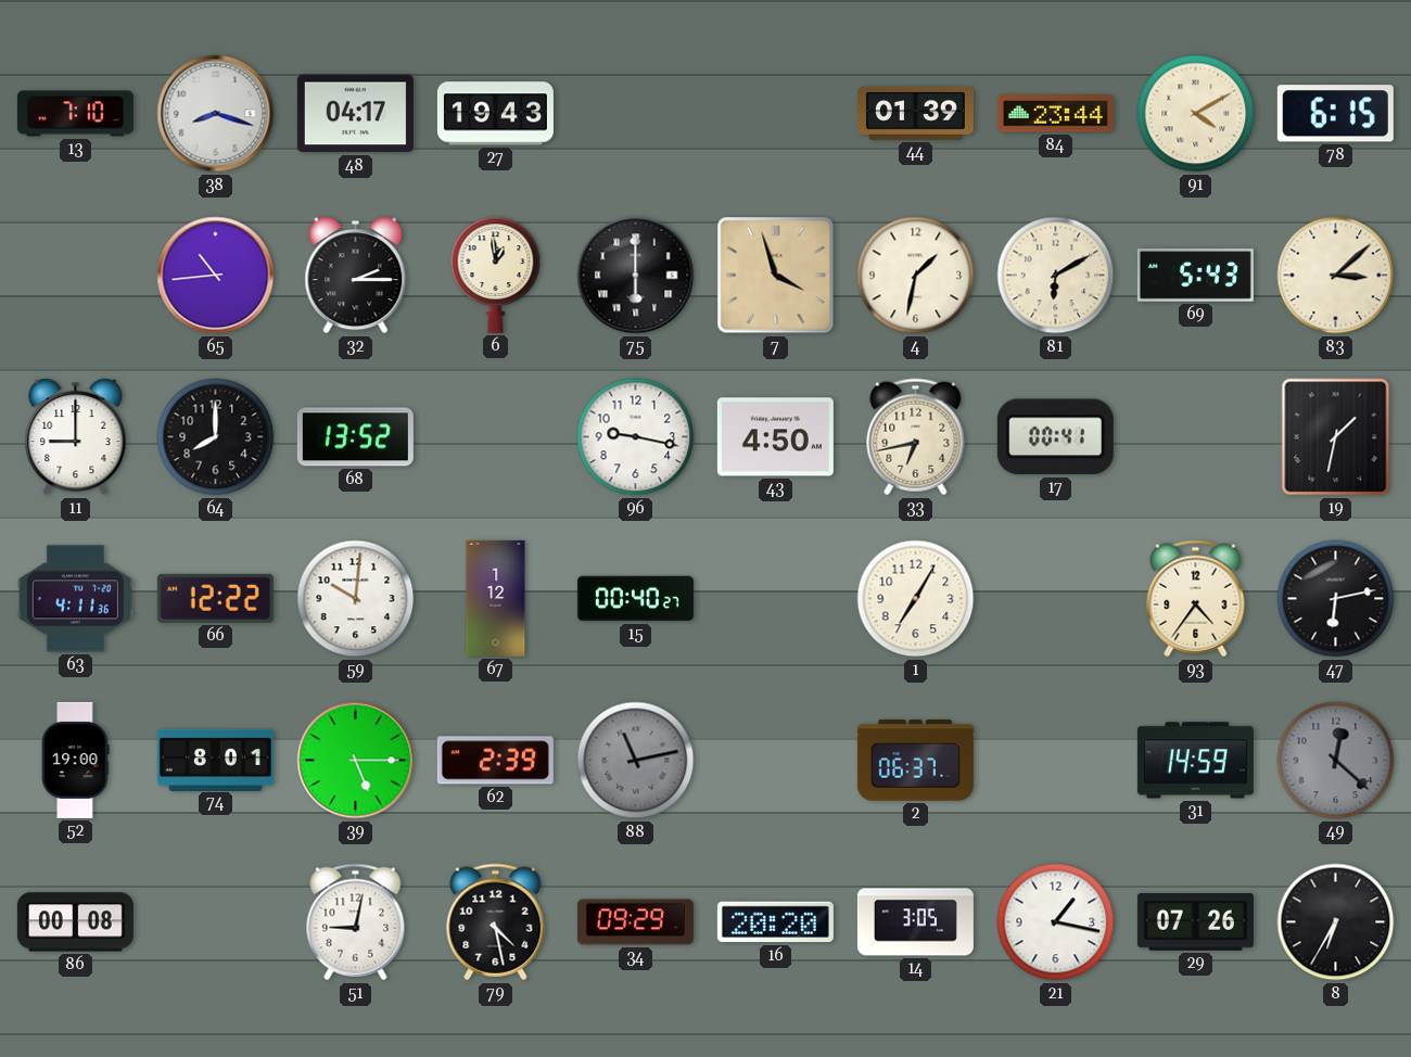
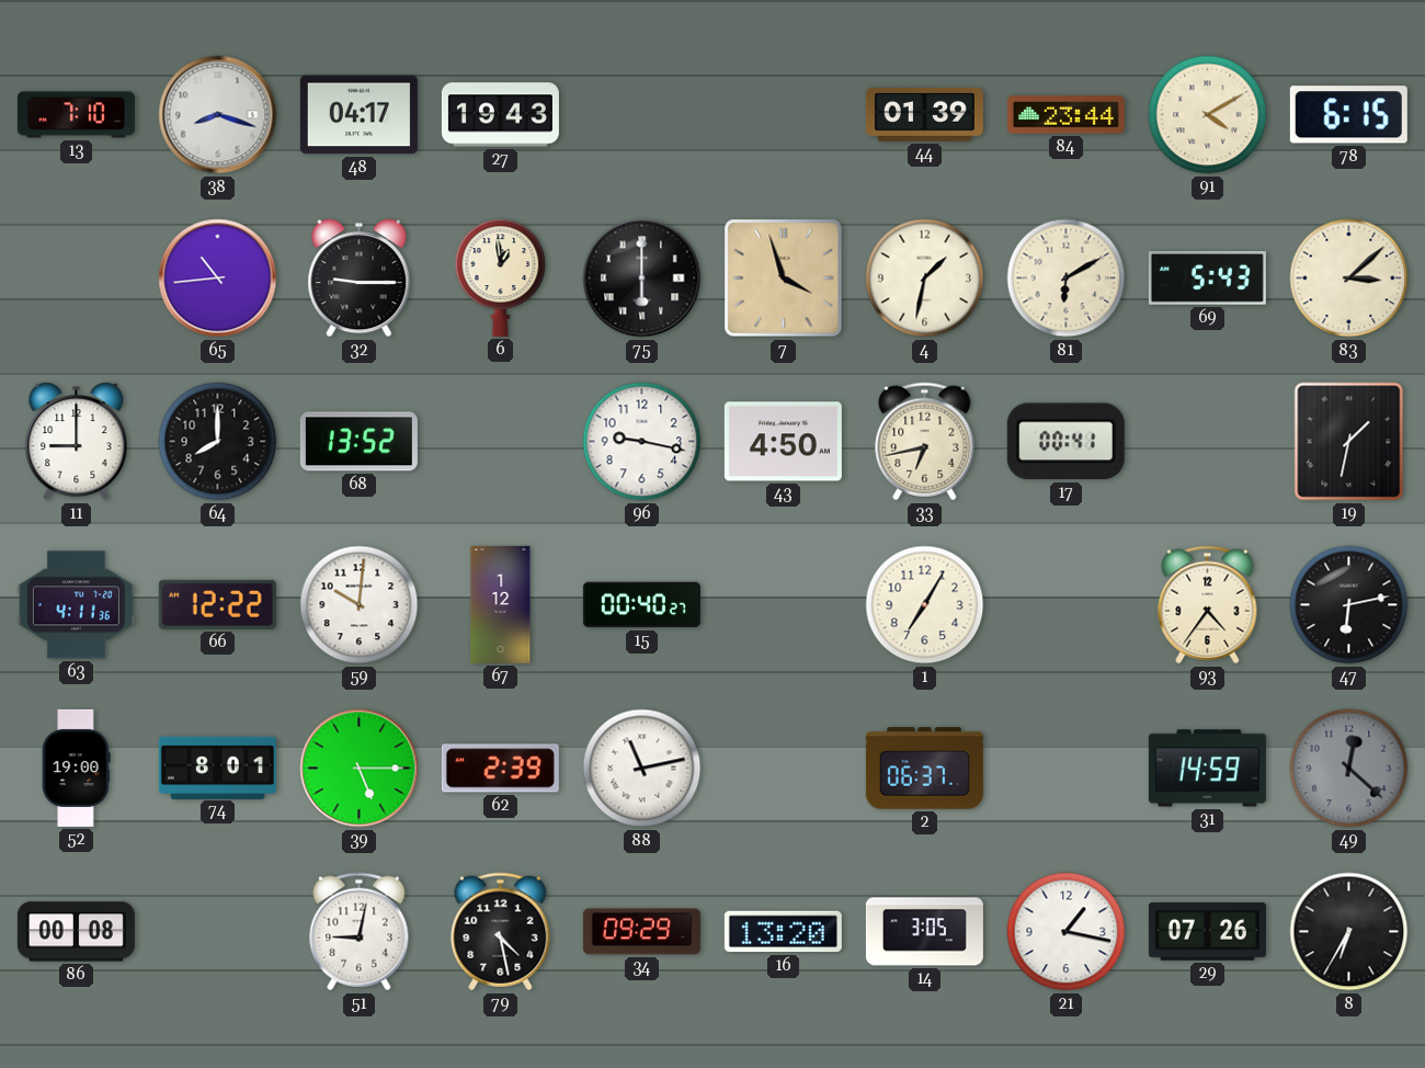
32: 2:15 -> 9:15 (360, 279)
88 dial: grey -> white (642, 769)
16: 20:20 -> 13:20 (783, 932)
